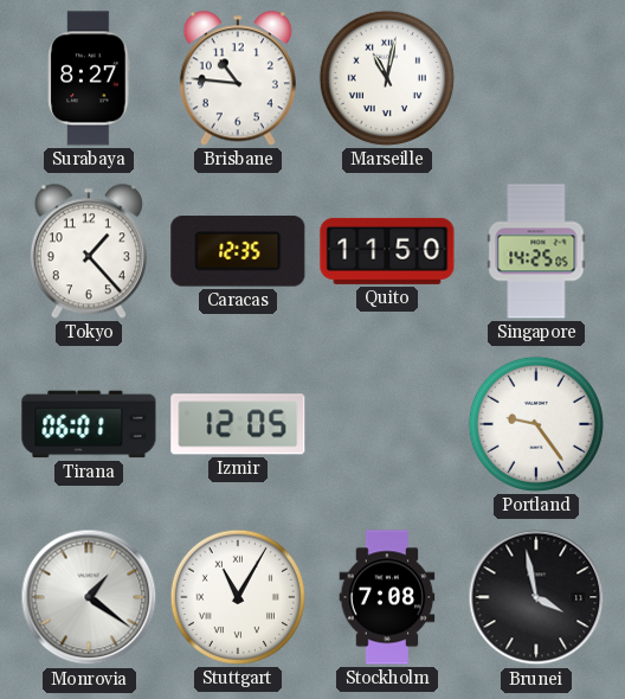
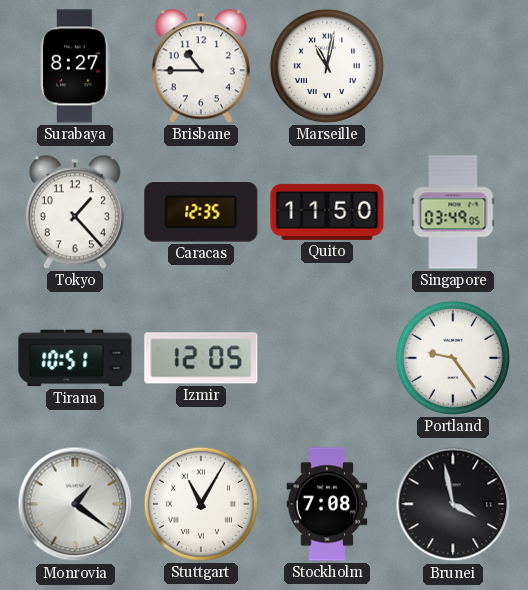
Brisbane: 10:46 -> 10:45 (201, 66)
Singapore: 14:25 -> 03:49 (453, 212)
Tirana: 06:01 -> 10:51 (75, 358)
